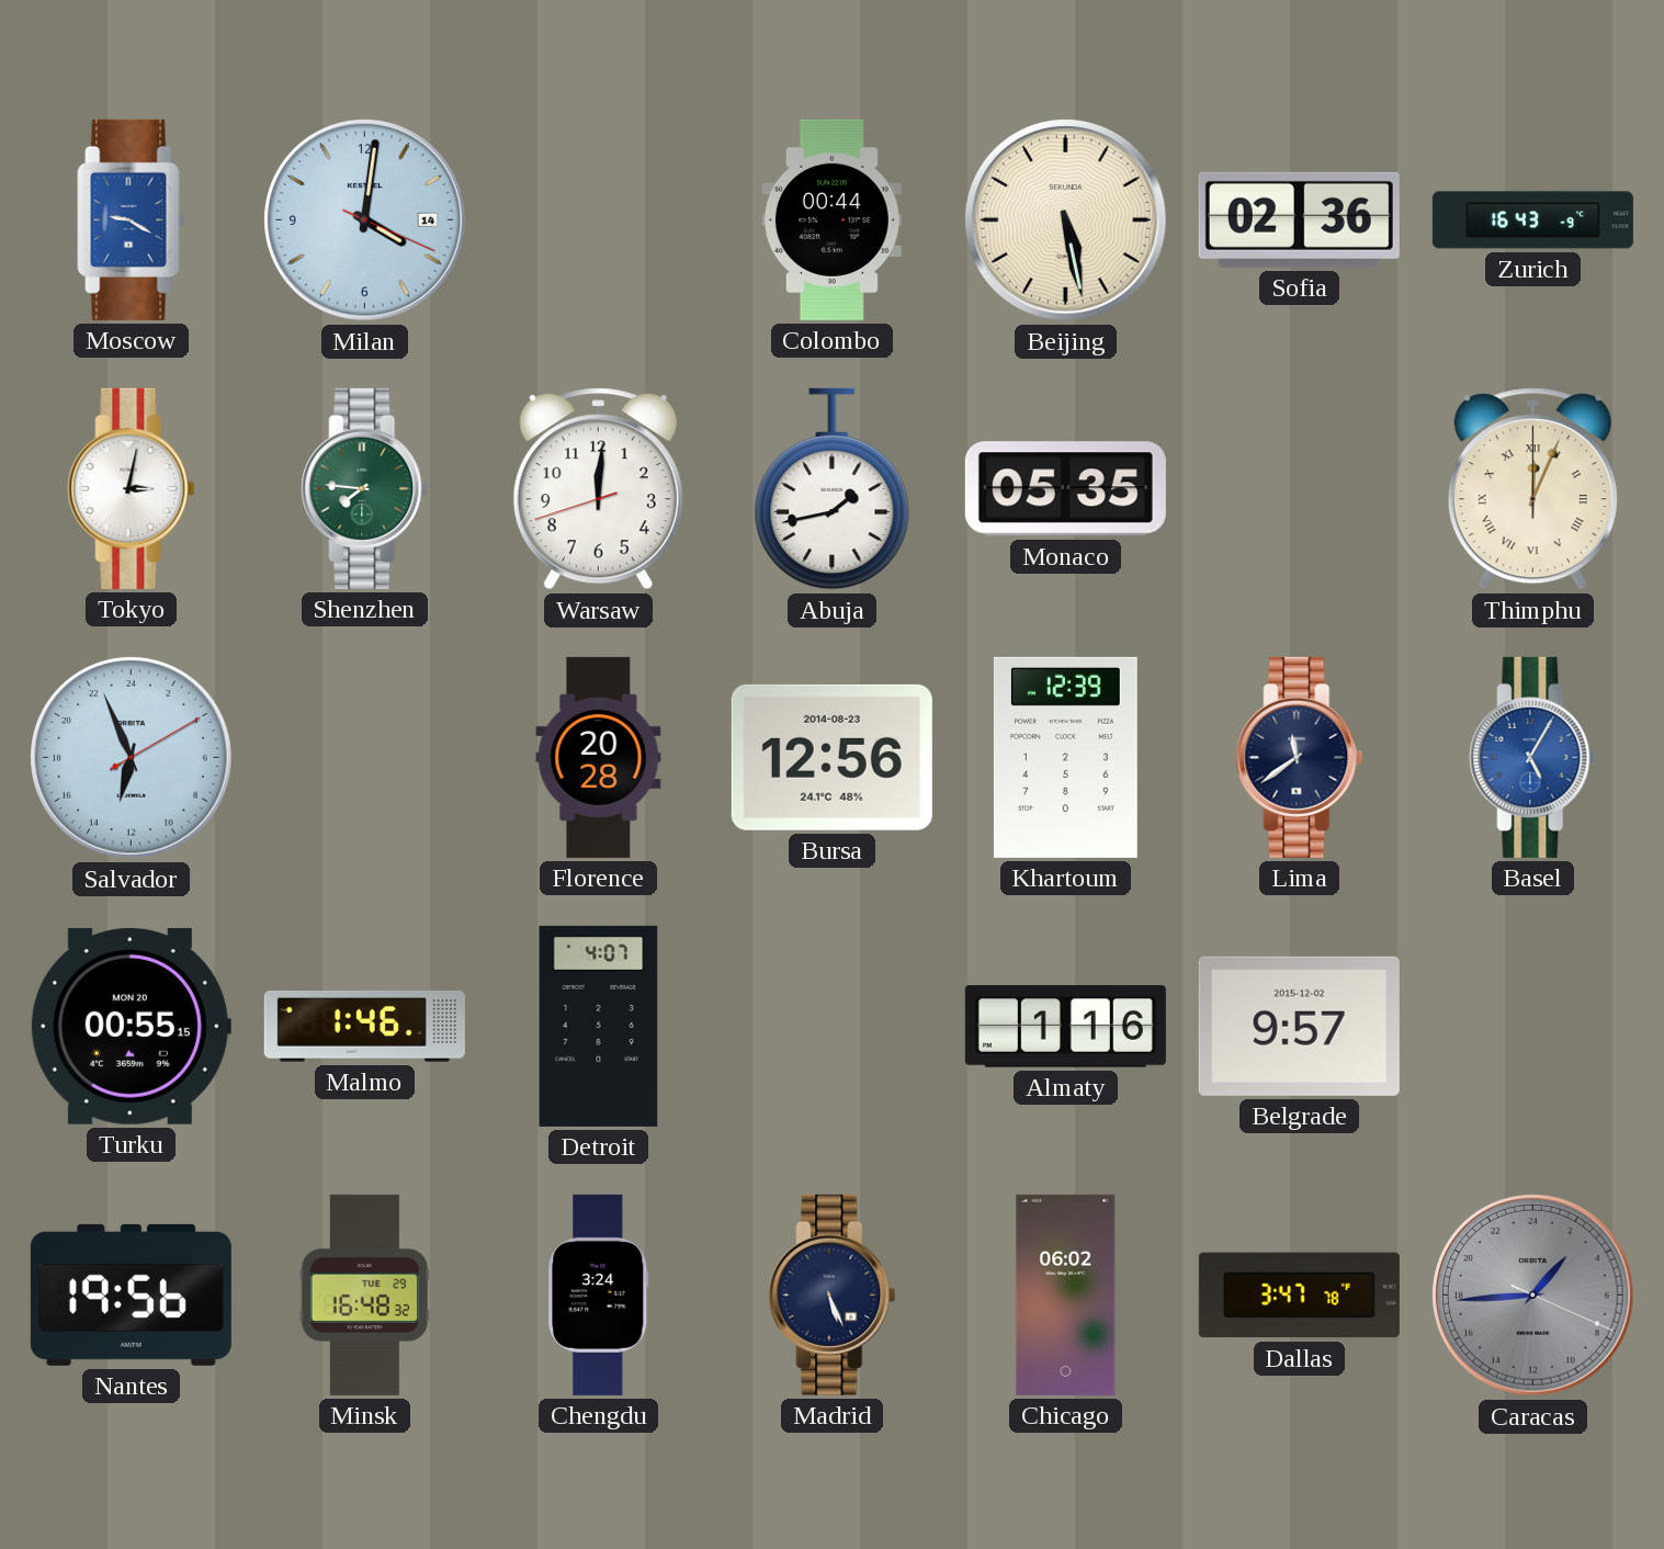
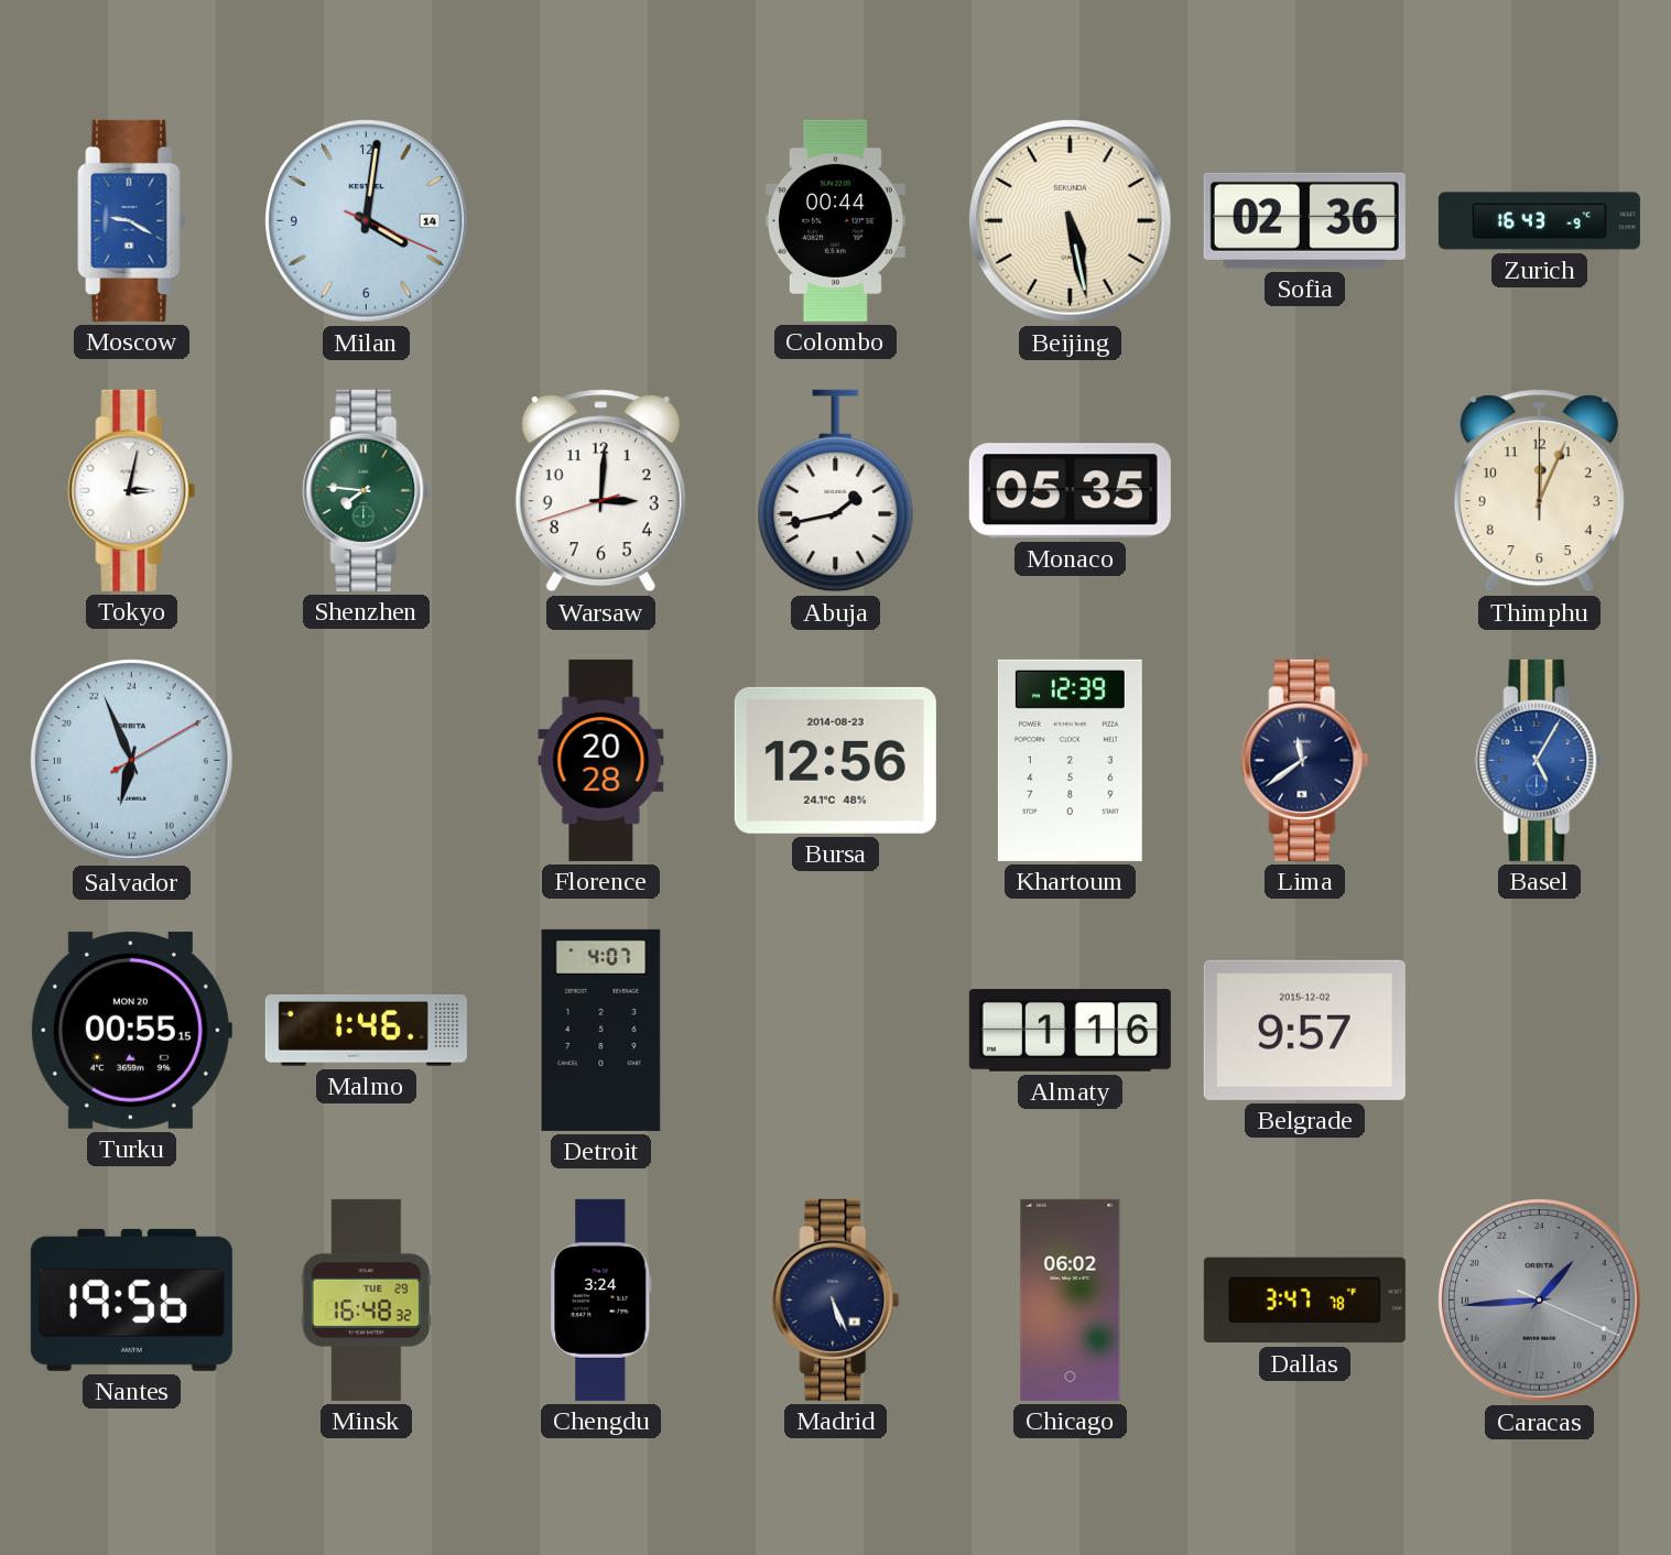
Warsaw: 12:00 -> 3:00 (600, 491)
Thimphu numerals: Roman -> Arabic (1539, 491)
